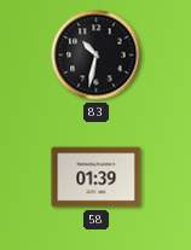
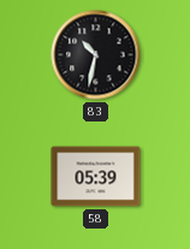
58: 01:39 -> 05:39 (96, 177)
